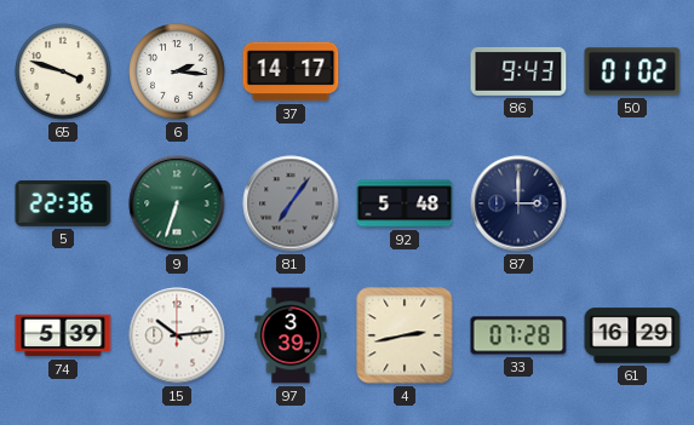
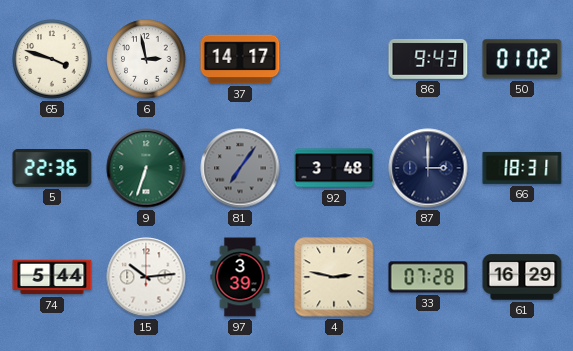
6: 2:16 -> 2:58 (146, 59)
92: 5:48 -> 3:48 (334, 168)
66: none -> 18:31 (522, 168)
74: 5:39 -> 5:44 (52, 277)
4: 2:43 -> 2:47 (334, 277)
